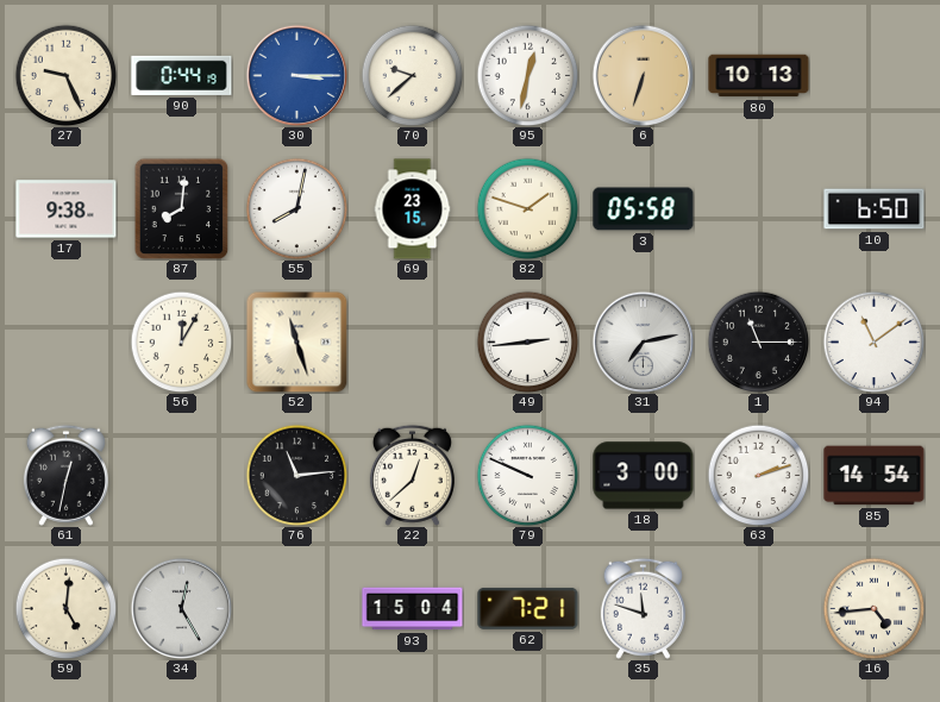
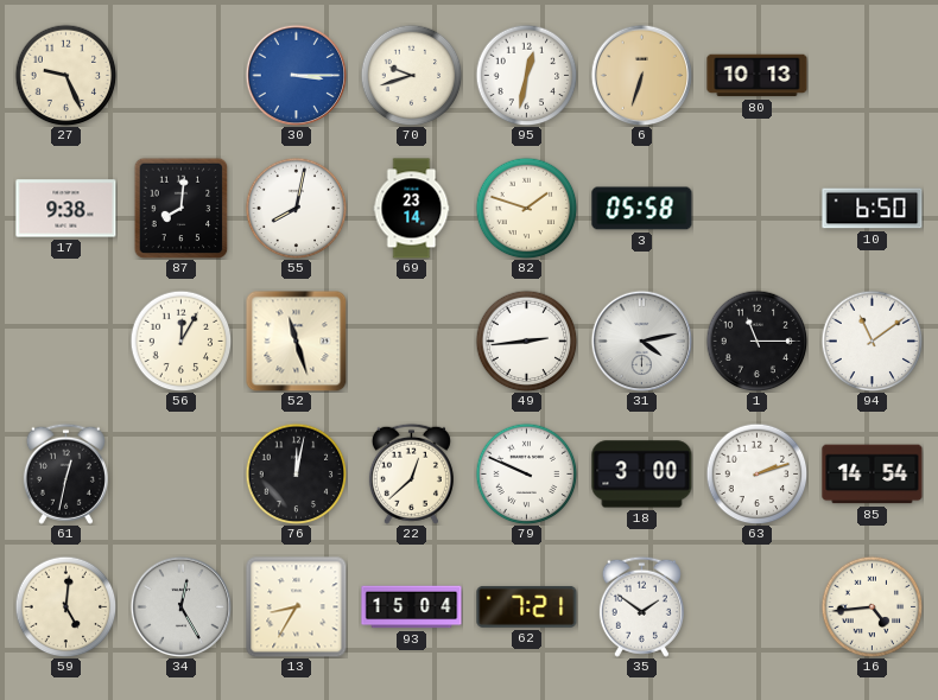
90: 0:44 -> none (182, 75)
70: 9:38 -> 9:42 (411, 75)
69: 23:15 -> 23:14 (412, 209)
31: 7:13 -> 4:13 (641, 341)
76: 11:14 -> 12:02 (296, 473)
13: none -> 8:35 (297, 607)
35: 11:48 -> 1:51 (641, 606)
